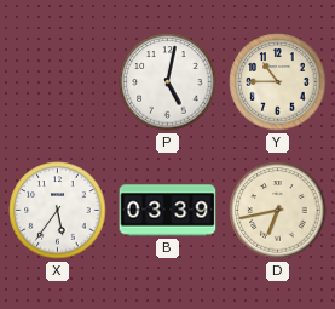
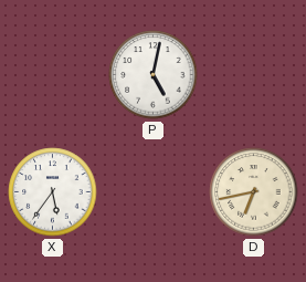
Y: 10:45 -> none (278, 82)
B: 03:39 -> none (168, 211)
